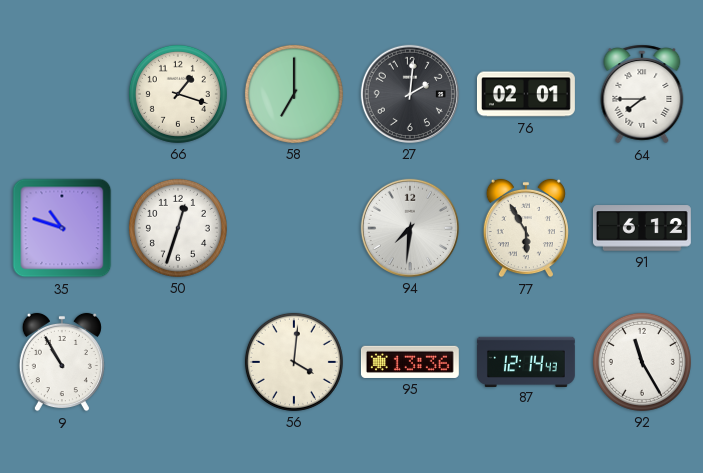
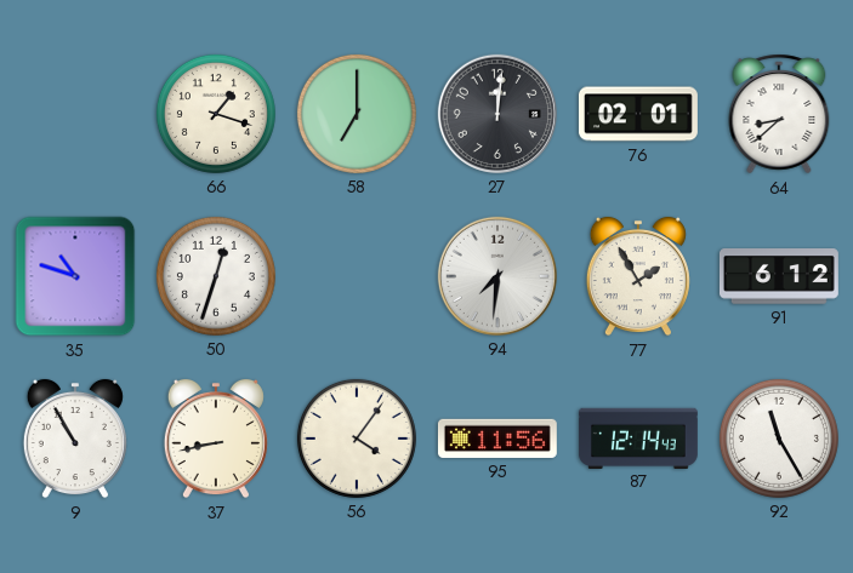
27: 2:01 -> 12:01 (497, 114)
64: 7:45 -> 8:38 (779, 114)
77: 5:55 -> 1:55 (638, 276)
37: none -> 8:43 (216, 439)
56: 4:01 -> 4:06 (357, 439)
95: 13:36 -> 11:56 (497, 439)
